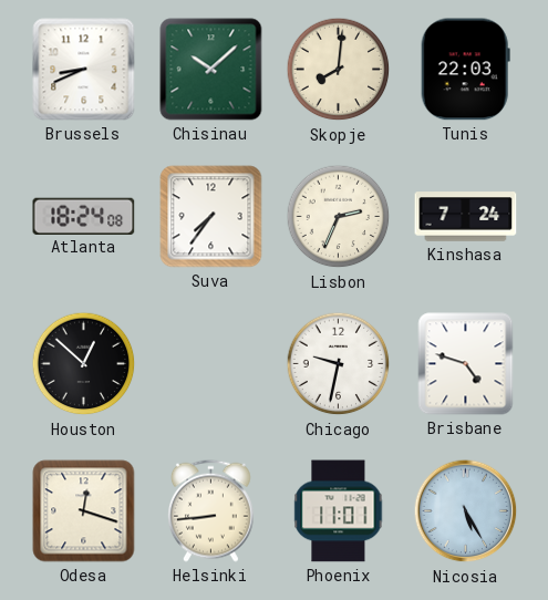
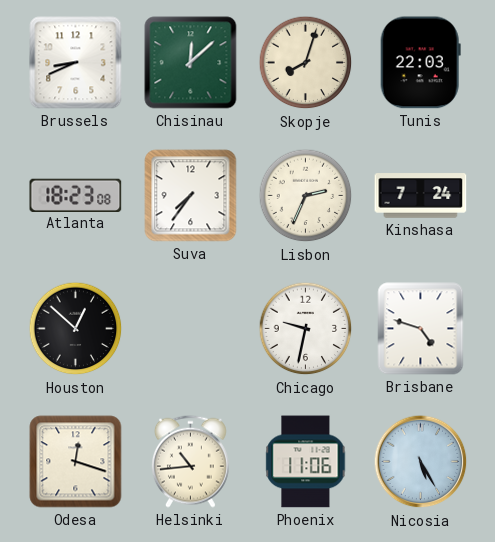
Chisinau: 10:08 -> 12:08 (191, 63)
Skopje: 8:01 -> 8:03 (306, 63)
Atlanta: 18:24 -> 18:23 (76, 195)
Helsinki: 8:44 -> 10:44 (190, 461)
Phoenix: 11:01 -> 11:06 (306, 462)
